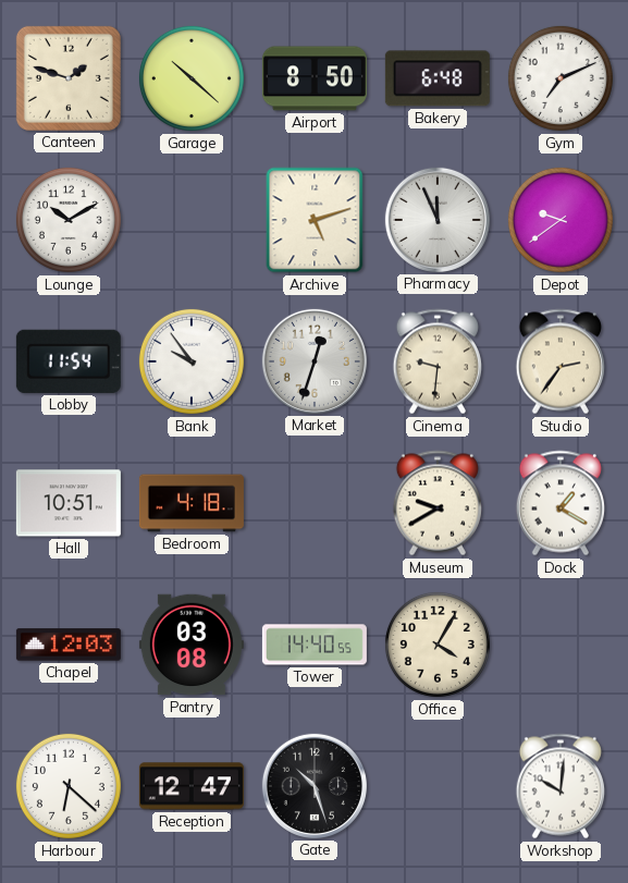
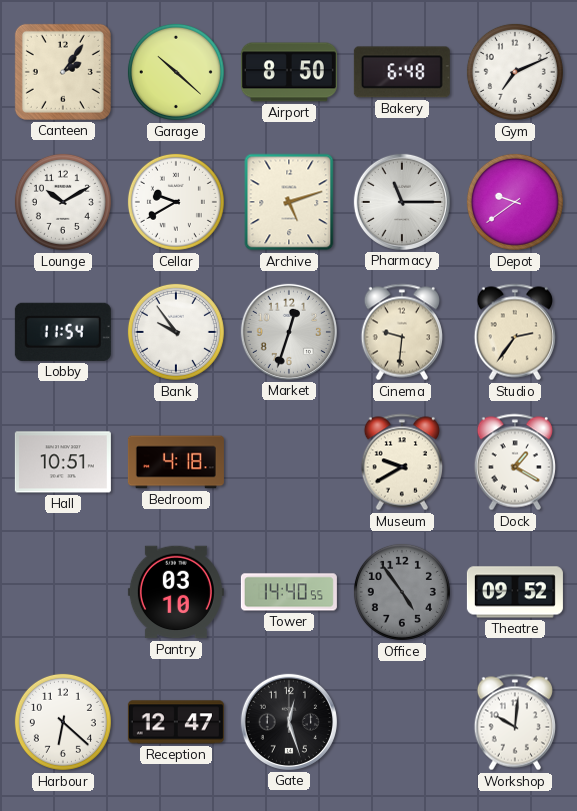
Canteen: 1:48 -> 2:06 (63, 72)
Cellar: none -> 9:40 (176, 202)
Pharmacy: 11:56 -> 11:15 (402, 202)
Chapel: 12:03 -> none (69, 645)
Pantry: 03:08 -> 03:10 (176, 592)
Office: 4:05 -> 4:54 (402, 592)
Office dial: cream -> grey (402, 592)
Theatre: none -> 09:52 (515, 592)
Gate: 10:27 -> 12:27 (289, 722)
